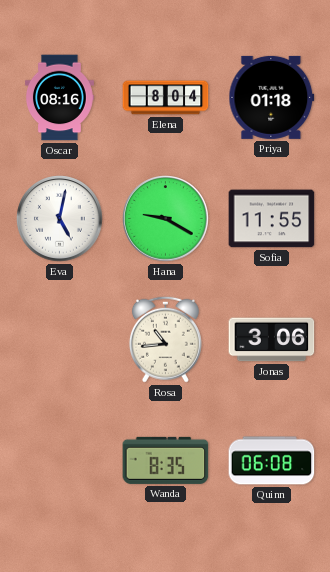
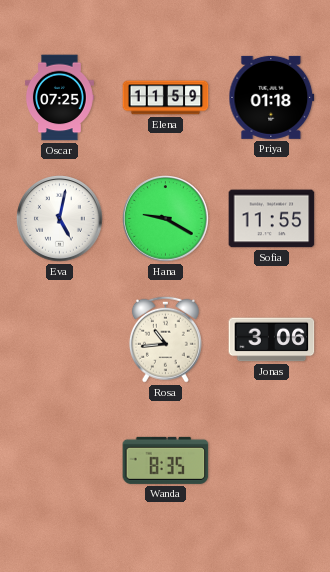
Oscar: 08:16 -> 07:25 (60, 98)
Elena: 8:04 -> 11:59 (166, 98)
Quinn: 06:08 -> none (272, 461)
